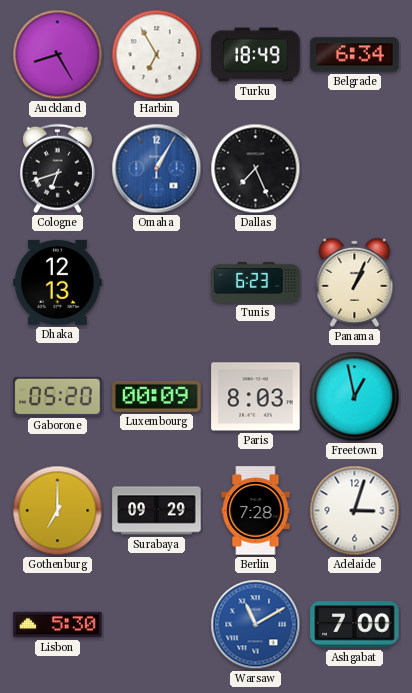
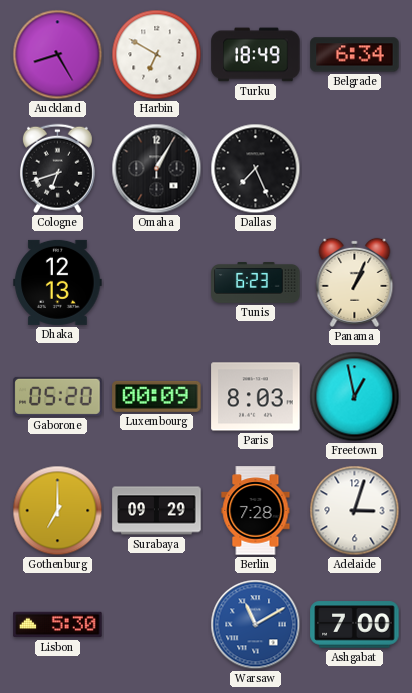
Harbin: 6:55 -> 6:50 (157, 55)
Omaha dial: blue -> black (157, 169)
